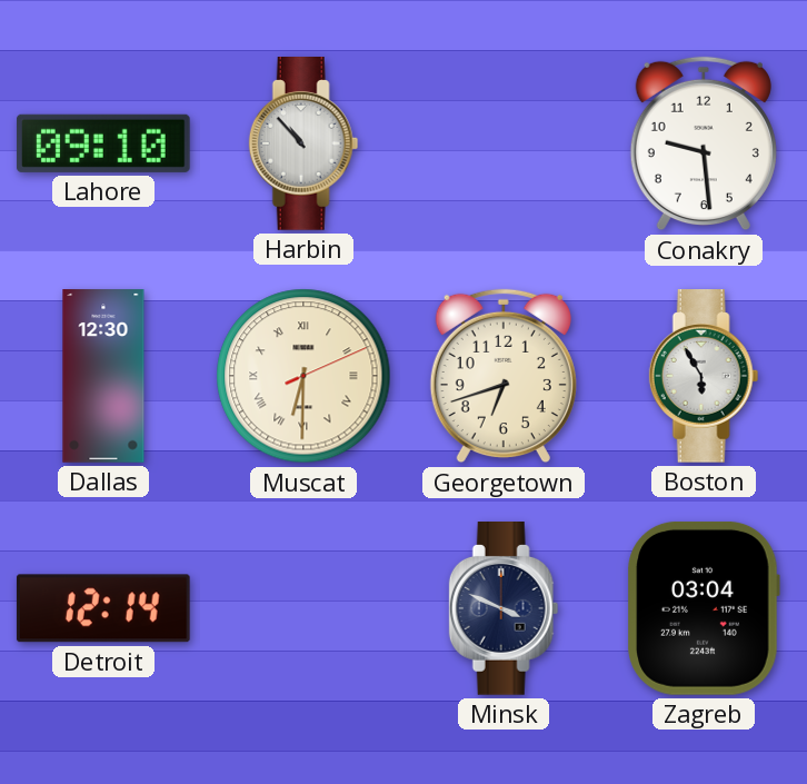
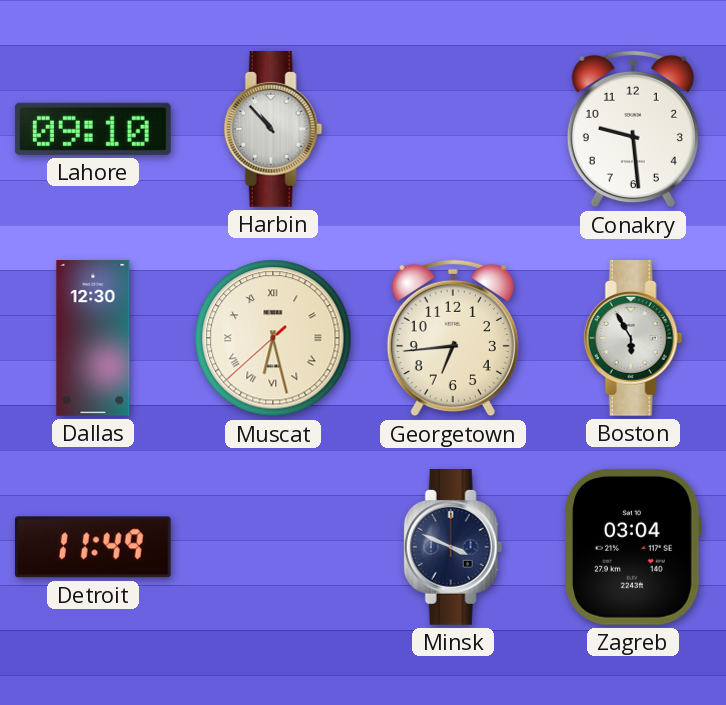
Muscat: 6:30 -> 6:27 (273, 338)
Georgetown: 6:42 -> 6:44 (453, 338)
Detroit: 12:14 -> 11:49 (93, 547)
